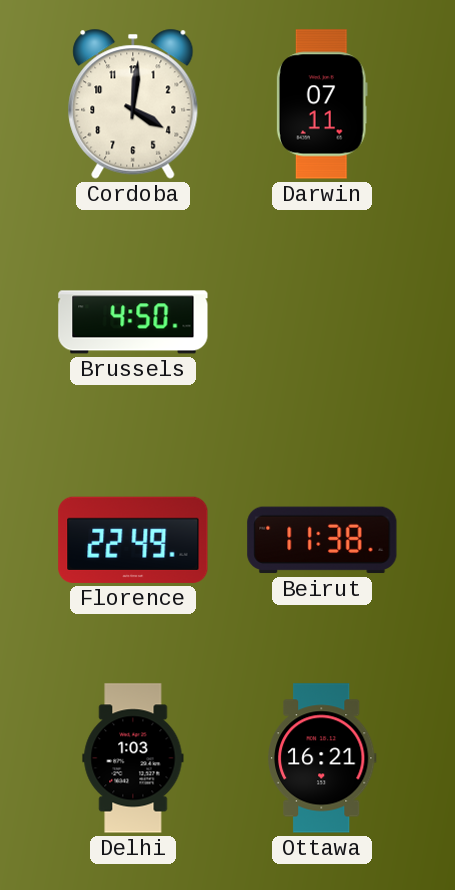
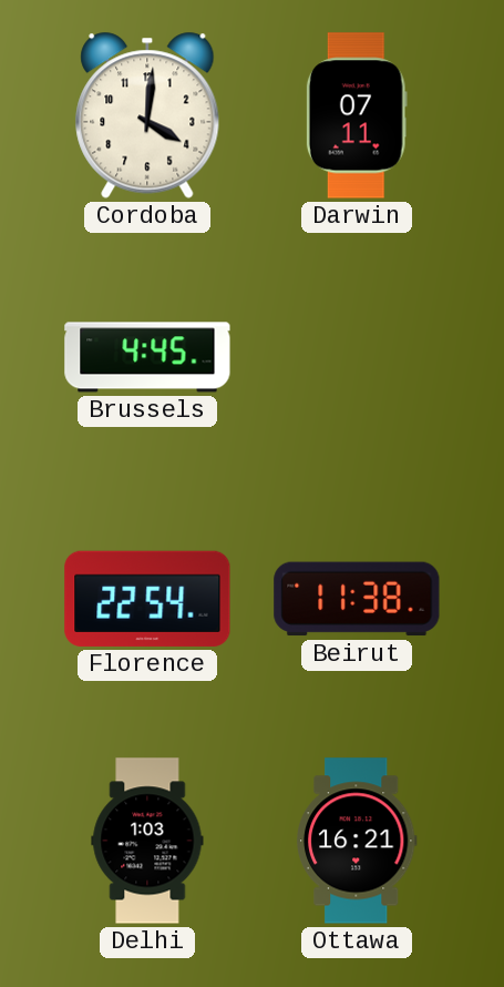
Brussels: 4:50 -> 4:45 (147, 357)
Florence: 22:49 -> 22:54 (147, 599)
